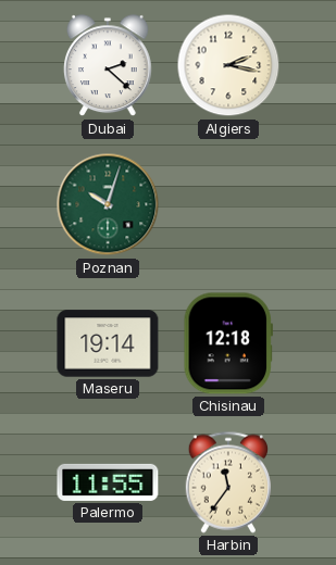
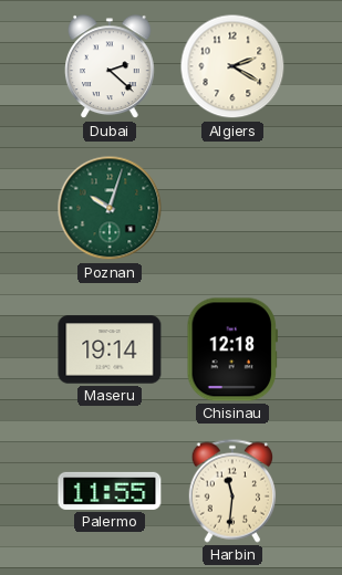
Algiers: 2:17 -> 2:20 (232, 66)
Harbin: 11:36 -> 11:31 (231, 491)
